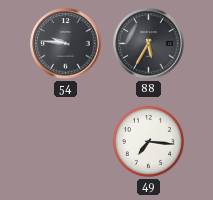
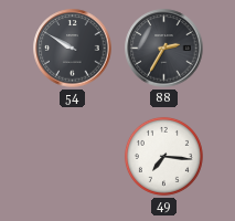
54: 9:46 -> 9:50 (73, 49)
88: 5:35 -> 2:35 (164, 49)
